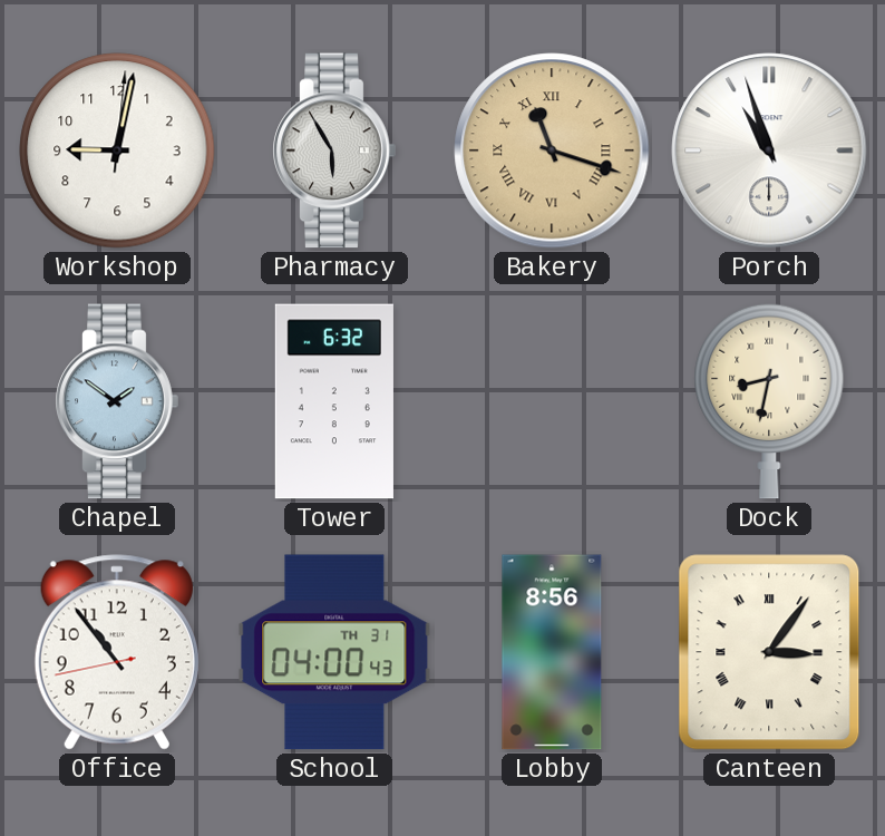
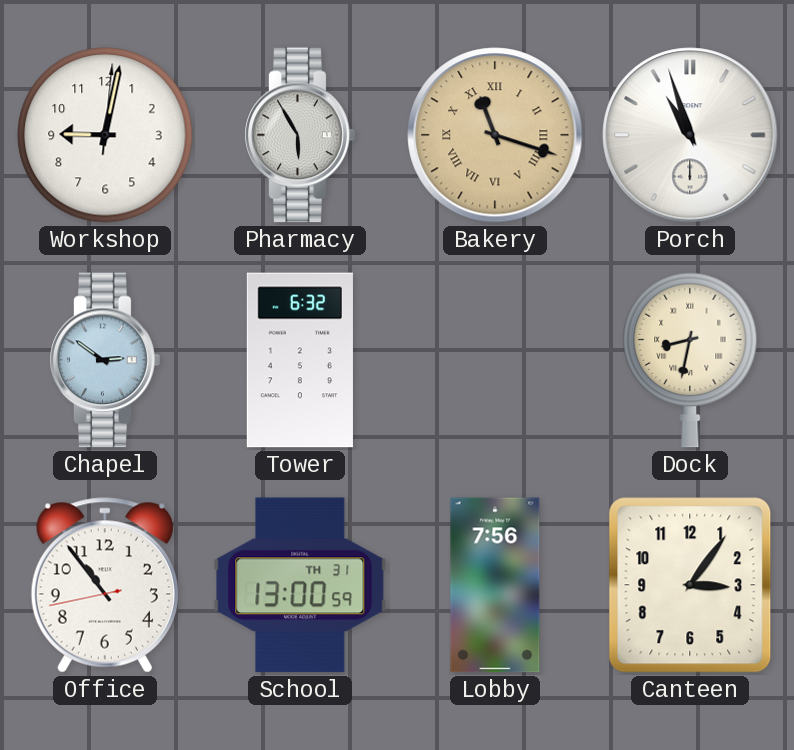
Chapel: 1:51 -> 2:51 (105, 360)
School: 04:00 -> 13:00 (300, 585)
Lobby: 8:56 -> 7:56 (495, 585)
Canteen numerals: Roman -> Arabic (690, 585)
